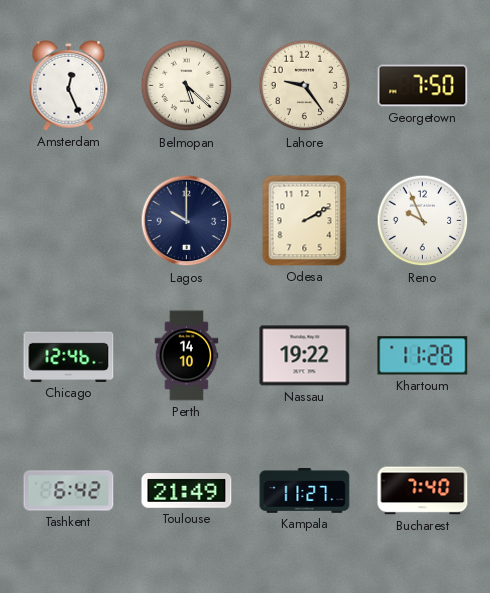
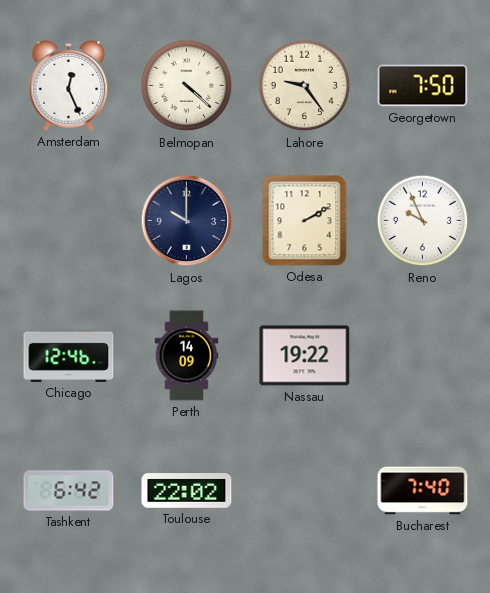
Belmopan: 5:22 -> 4:22 (187, 86)
Perth: 14:10 -> 14:09 (187, 356)
Khartoum: 11:28 -> none (423, 356)
Toulouse: 21:49 -> 22:02 (187, 491)
Kampala: 11:27 -> none (305, 491)
